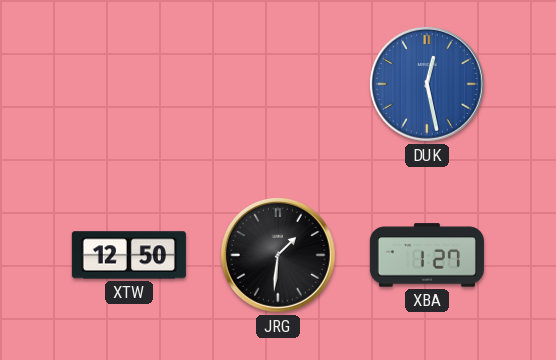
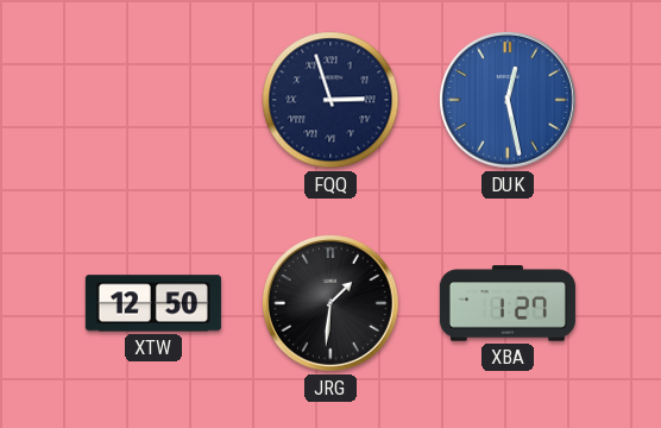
FQQ: none -> 2:57 (330, 100)
